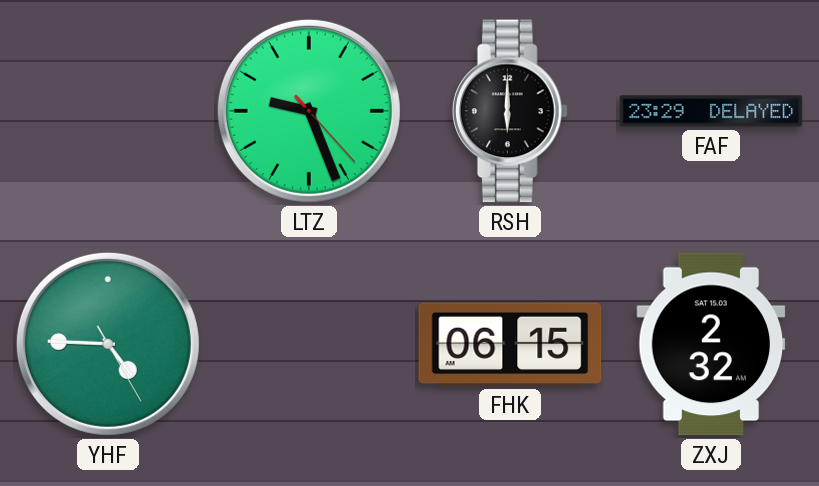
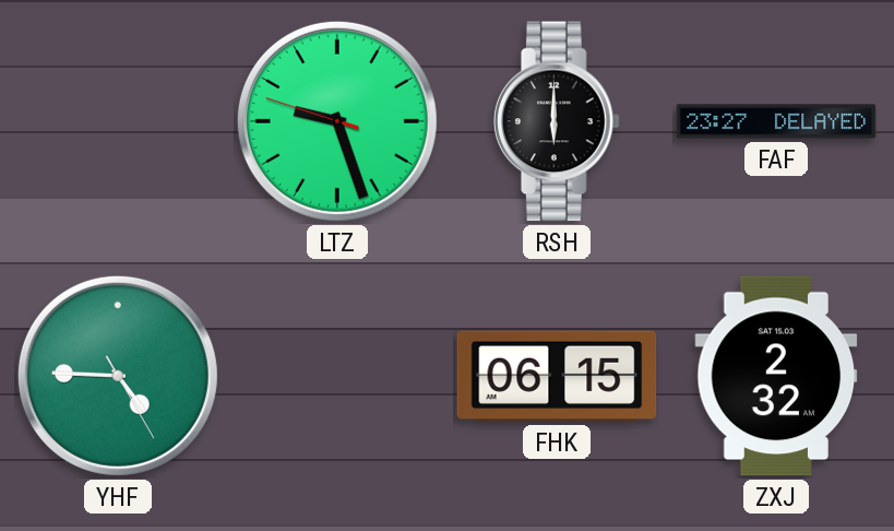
LTZ: 9:26:23 -> 9:26:48 (337, 121)
FAF: 23:29 -> 23:27 (776, 121)
